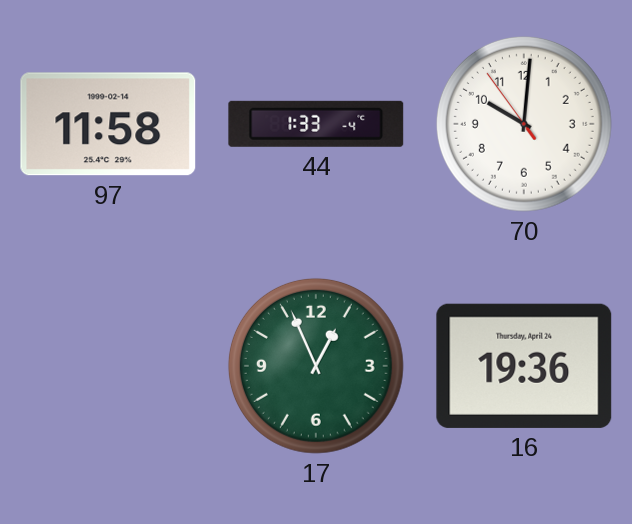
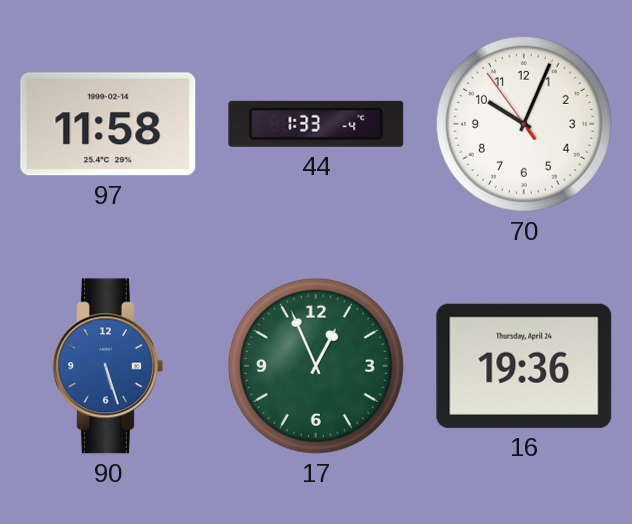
70: 10:00 -> 10:03 (524, 124)
90: none -> 5:27 (108, 366)
